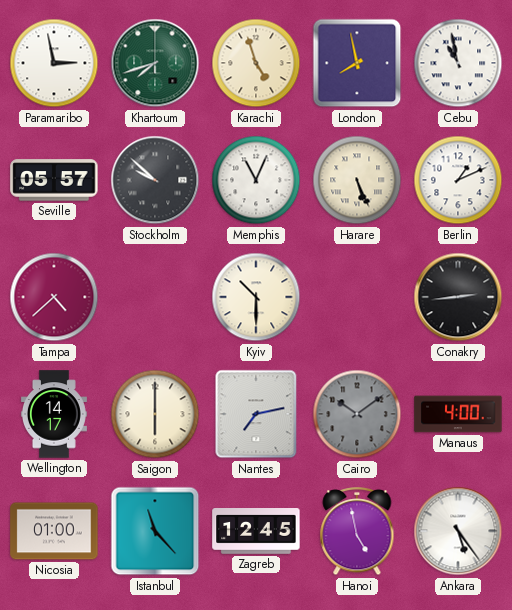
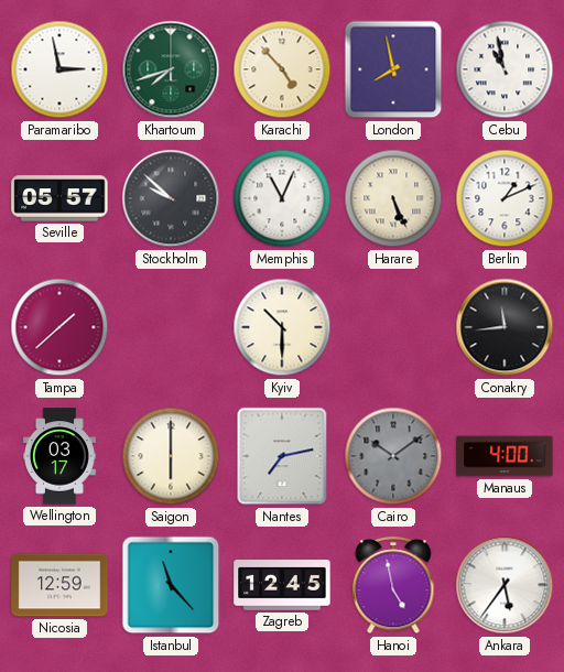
Karachi: 4:57 -> 4:53 (282, 69)
Tampa: 4:38 -> 1:38 (59, 327)
Conakry: 2:44 -> 11:44 (505, 327)
Wellington: 14:17 -> 03:17 (59, 456)
Nicosia: 01:00 -> 12:59 (59, 585)
Ankara: 5:24 -> 5:36 (505, 585)
